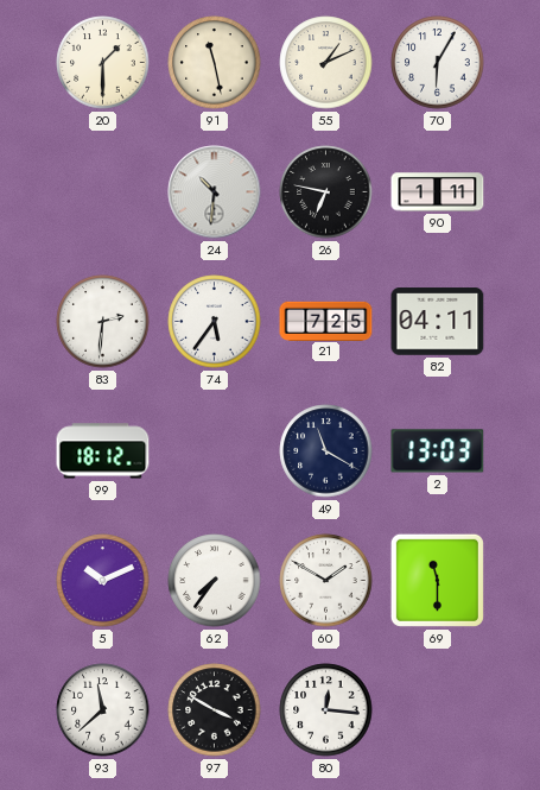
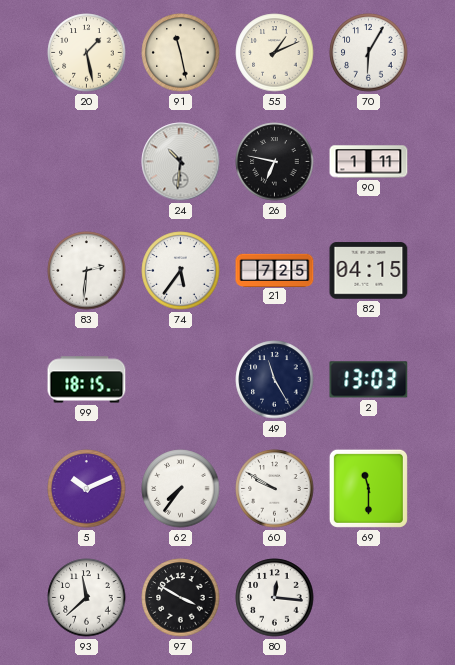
20: 1:30 -> 1:28 (87, 53)
82: 04:11 -> 04:15 (369, 271)
99: 18:12 -> 18:15 (87, 380)
49: 11:20 -> 11:25 (275, 380)
60: 1:50 -> 9:50 (275, 489)
